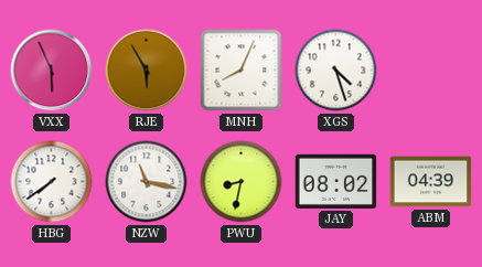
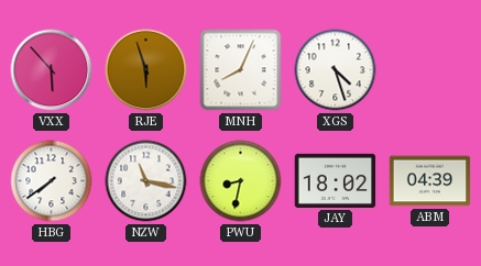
VXX: 5:56 -> 5:53 (52, 70)
RJE: 5:55 -> 5:57 (146, 70)
JAY: 08:02 -> 18:02 (336, 180)
